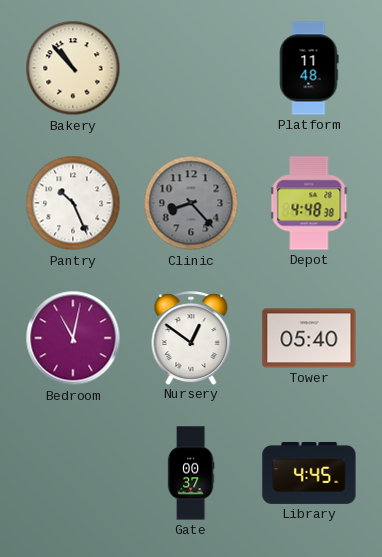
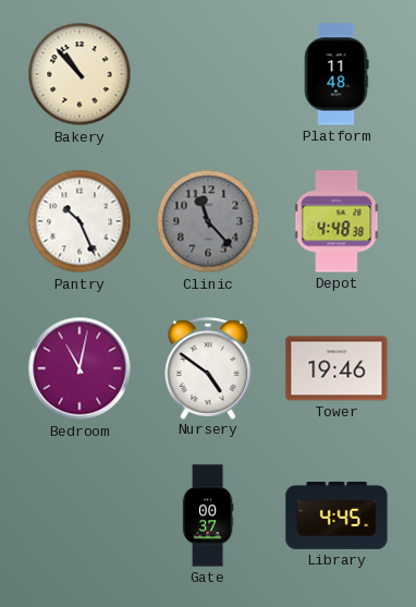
Clinic: 8:23 -> 11:23 (208, 221)
Nursery: 12:51 -> 4:51 (208, 368)
Tower: 05:40 -> 19:46 (337, 368)
